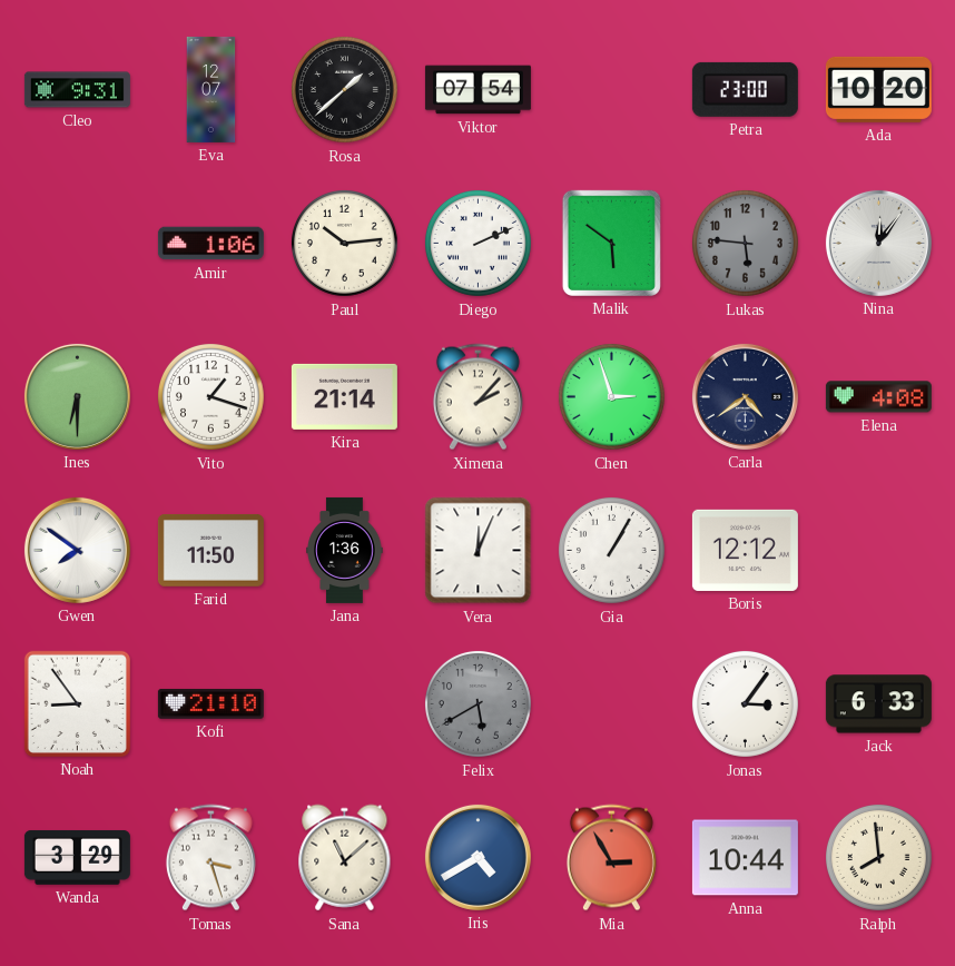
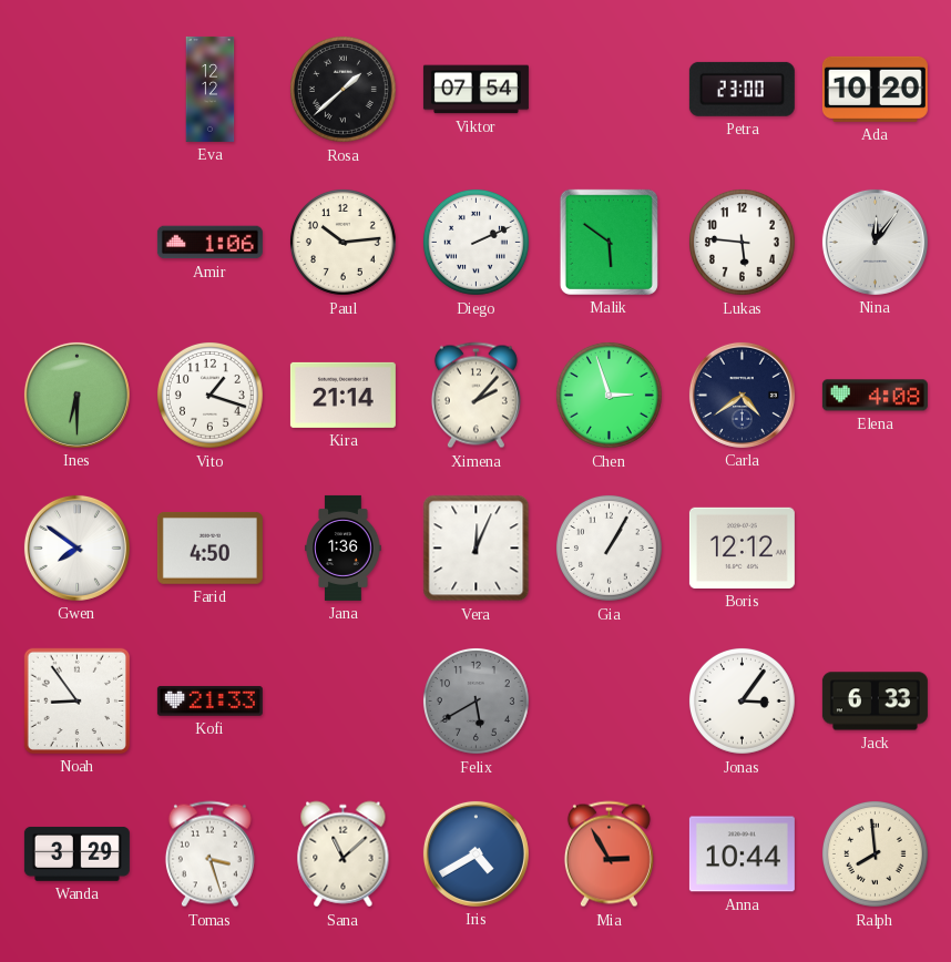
Cleo: 9:31 -> none (77, 90)
Eva: 12:07 -> 12:12 (211, 89)
Lukas dial: grey -> white (742, 242)
Farid: 11:50 -> 4:50 (209, 547)
Kofi: 21:10 -> 21:33 (209, 700)
